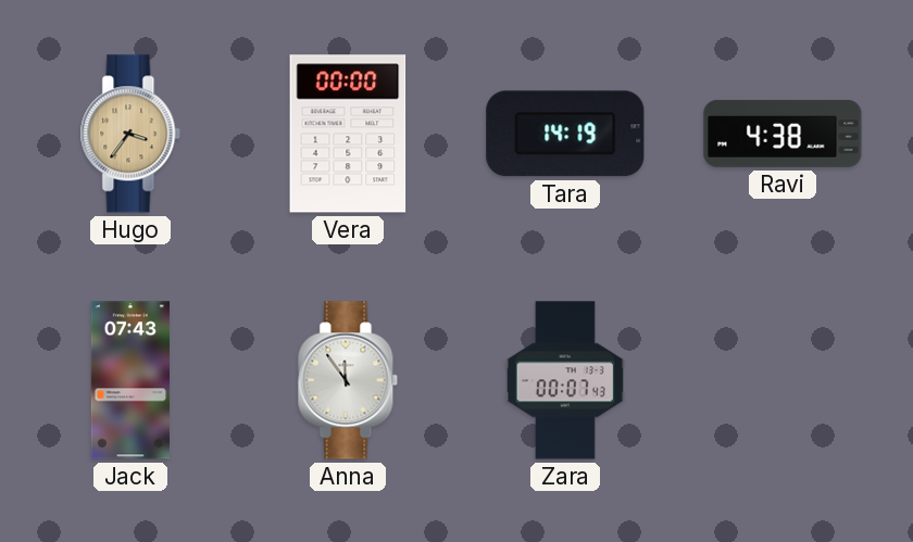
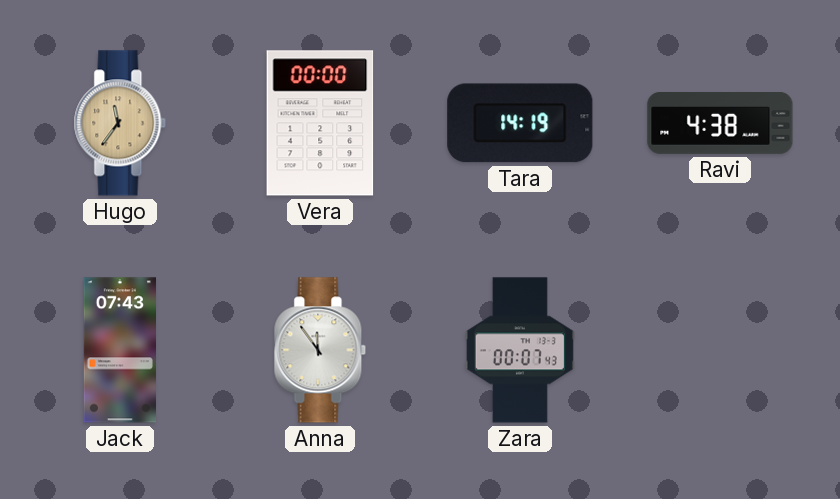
Hugo: 3:36 -> 11:36 (120, 123)
